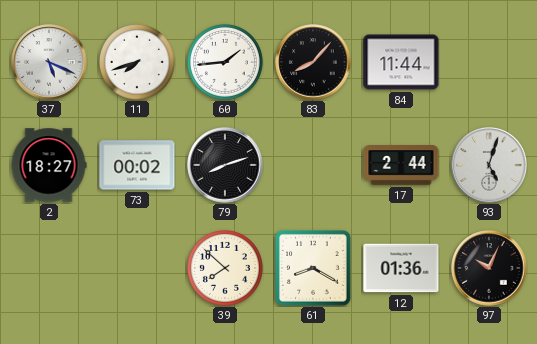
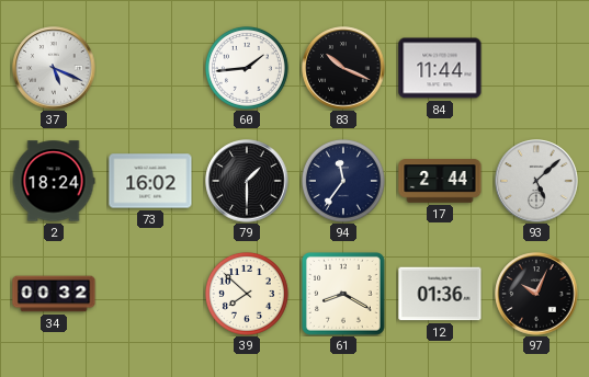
11: 7:42 -> none (137, 62)
83: 8:07 -> 10:19 (343, 68)
2: 18:27 -> 18:24 (54, 181)
73: 00:02 -> 16:02 (150, 181)
79: 8:12 -> 1:30 (247, 181)
94: none -> 11:36 (343, 181)
93: 5:03 -> 5:08 (536, 181)
34: none -> 00:32 (54, 294)
